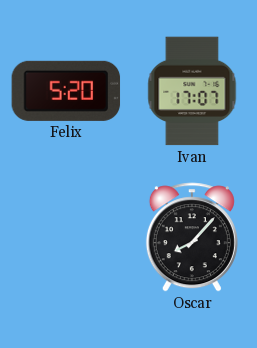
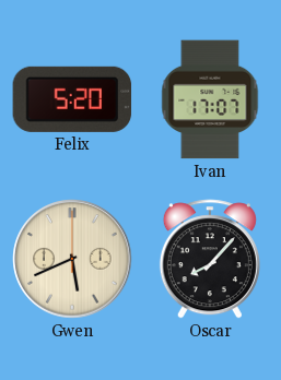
Gwen: none -> 5:41 (72, 259)
